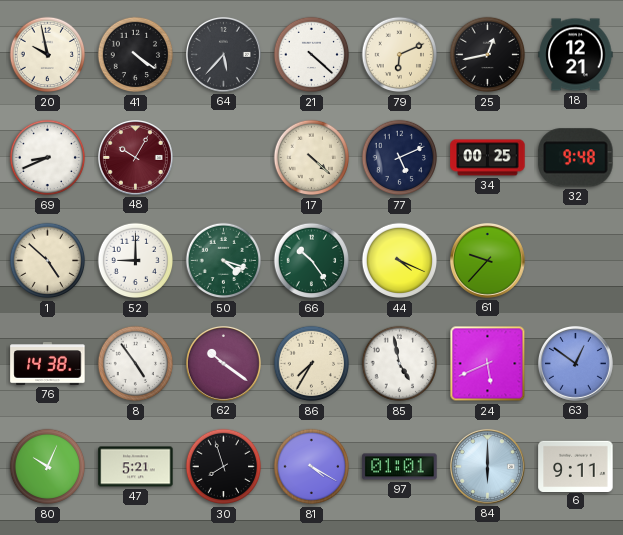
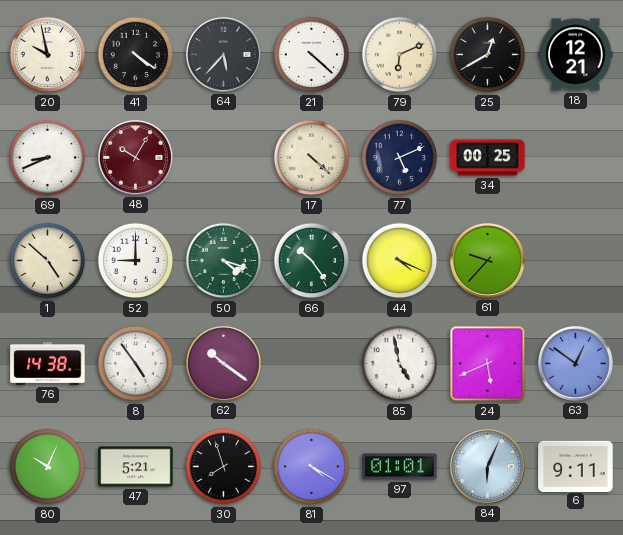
25: 12:43 -> 12:40 (488, 55)
32: 9:48 -> none (576, 158)
86: 7:35 -> none (312, 364)
84: 6:00 -> 6:04 (487, 466)
